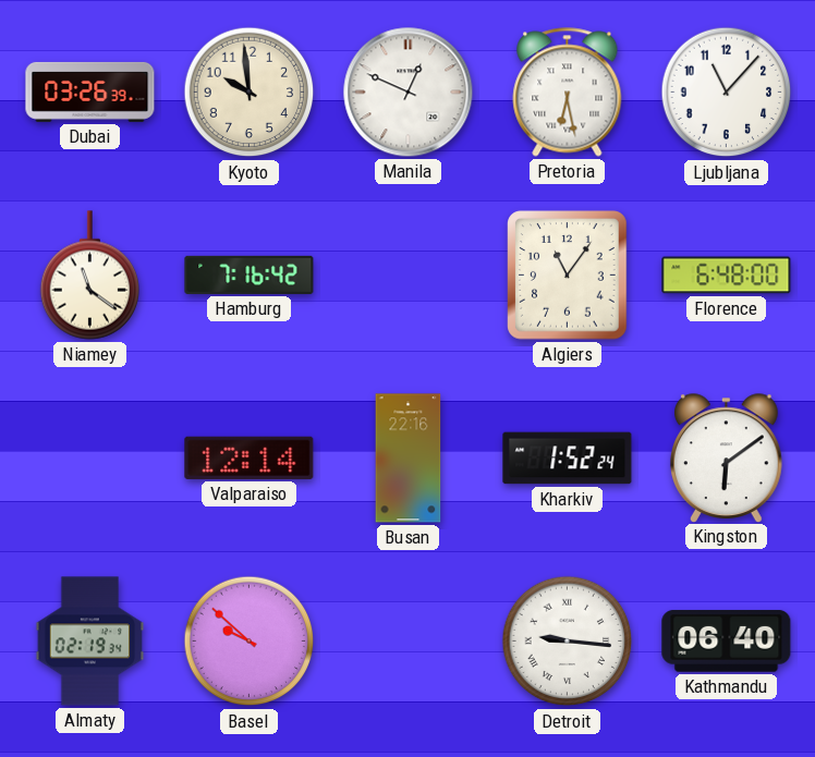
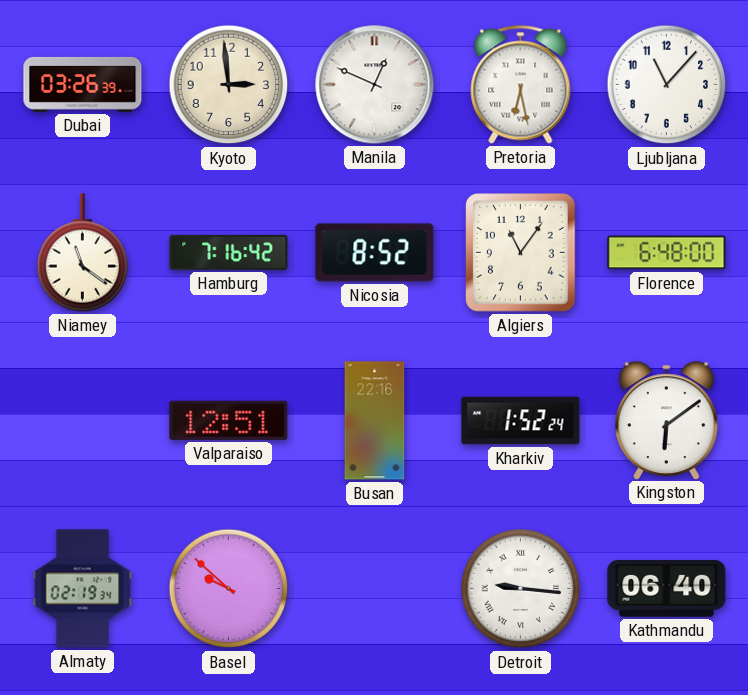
Kyoto: 9:59 -> 2:59 (229, 85)
Nicosia: none -> 8:52 (375, 253)
Valparaiso: 12:14 -> 12:51 (229, 420)
